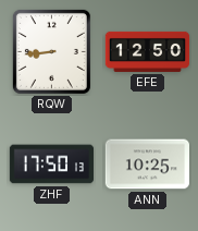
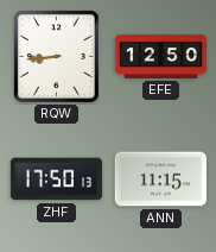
ANN: 10:25 -> 11:15 (160, 179)
